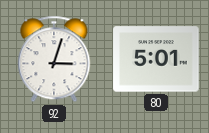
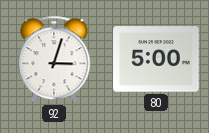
80: 5:01 -> 5:00 (156, 59)
